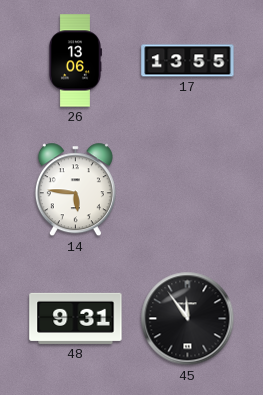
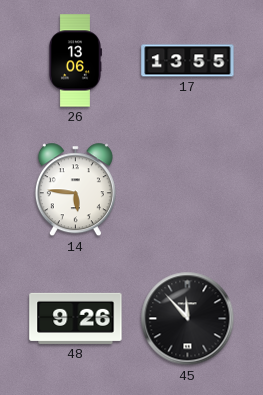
48: 9:31 -> 9:26 (76, 318)
45: 11:54 -> 11:53 (188, 319)
